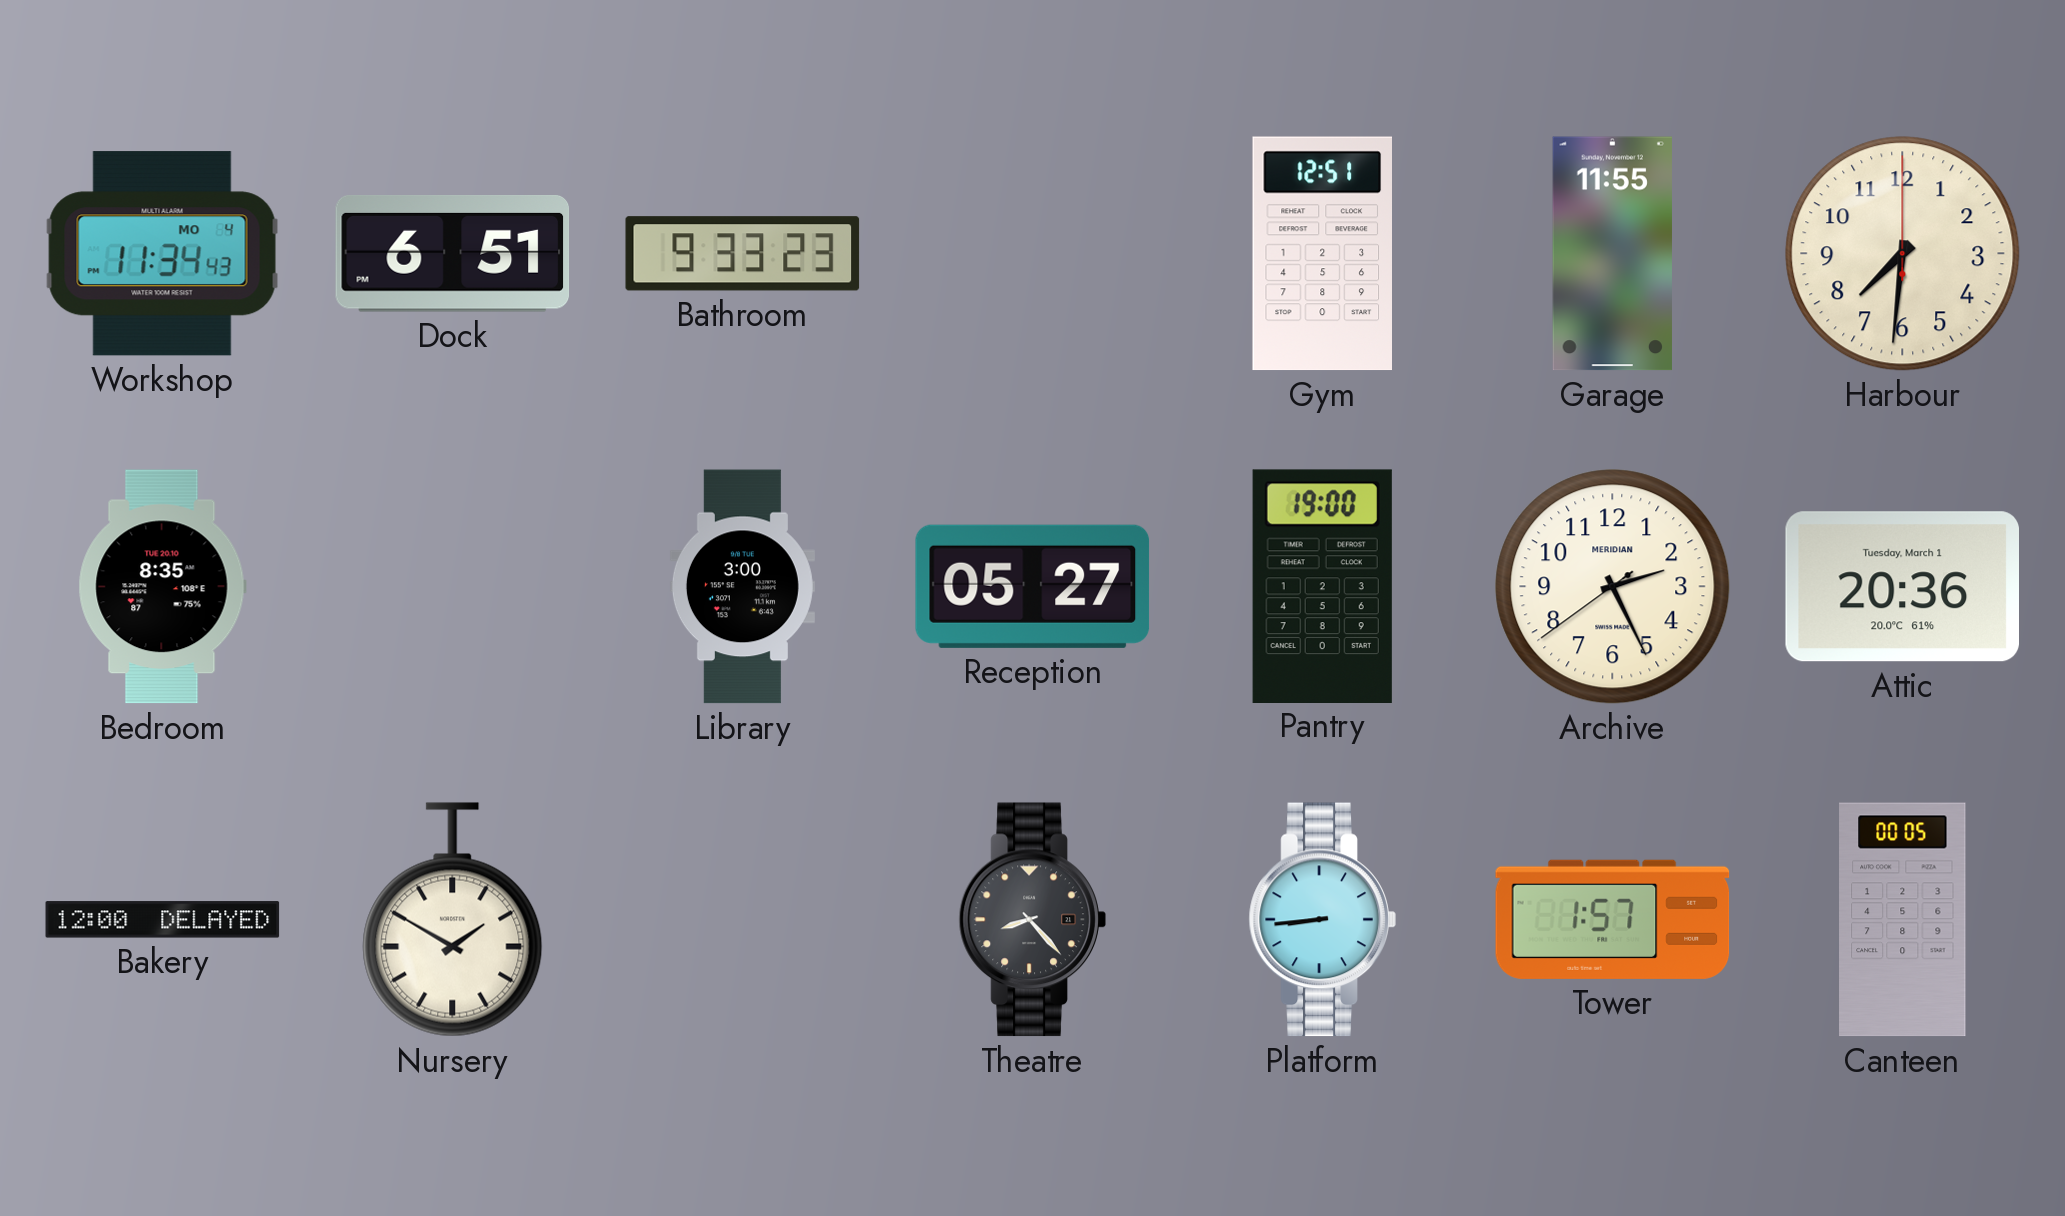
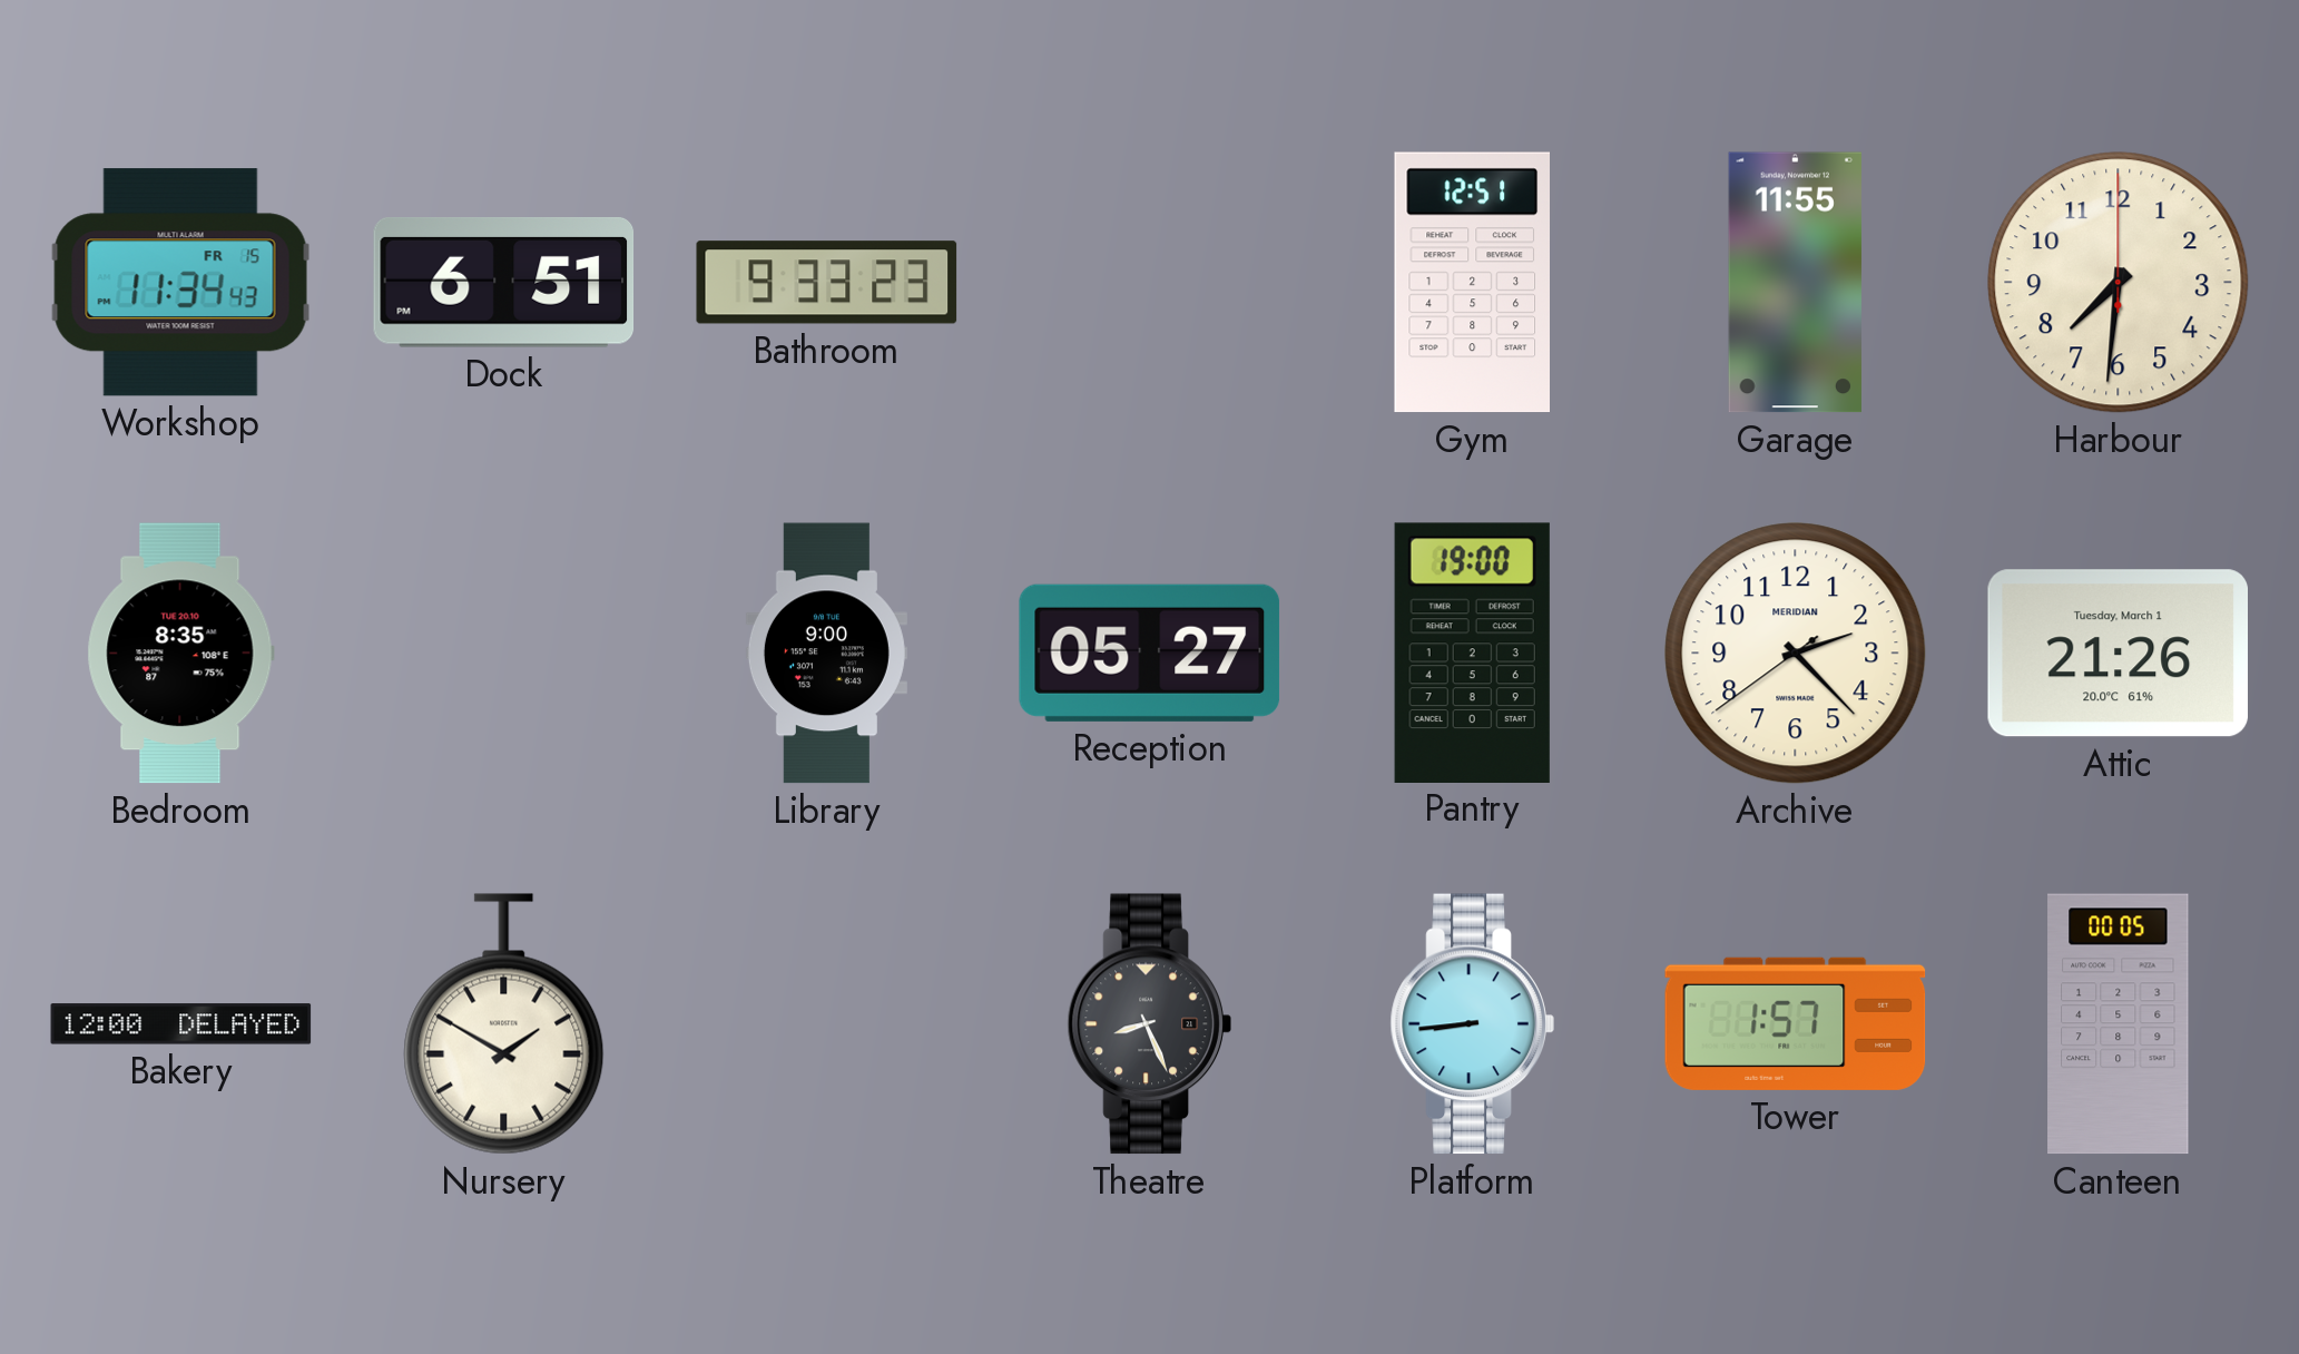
Workshop date: MO 4 -> FR 15 (181, 283)
Library: 3:00 -> 9:00 (826, 654)
Archive: 2:25 -> 2:22 (1796, 654)
Attic: 20:36 -> 21:26 (2118, 654)
Theatre: 8:23 -> 8:26 (1149, 1024)
